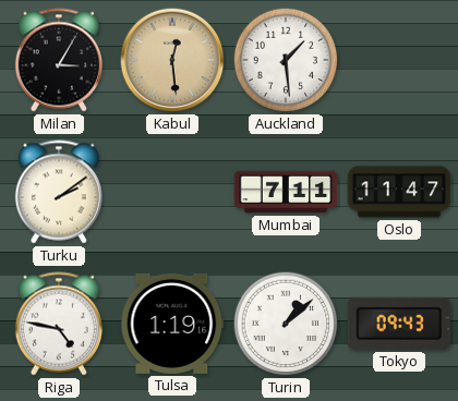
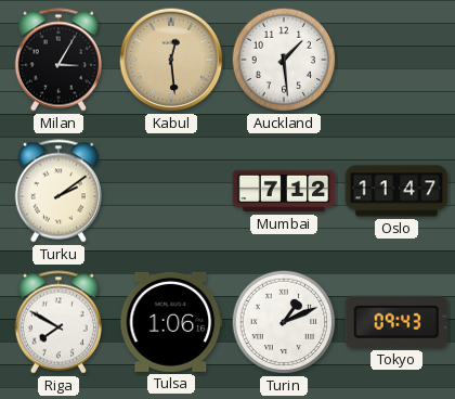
Mumbai: 7:11 -> 7:12 (284, 191)
Riga: 4:47 -> 7:50 (58, 322)
Tulsa: 1:19 -> 1:06 (171, 322)
Turin: 1:08 -> 1:11 (284, 322)
